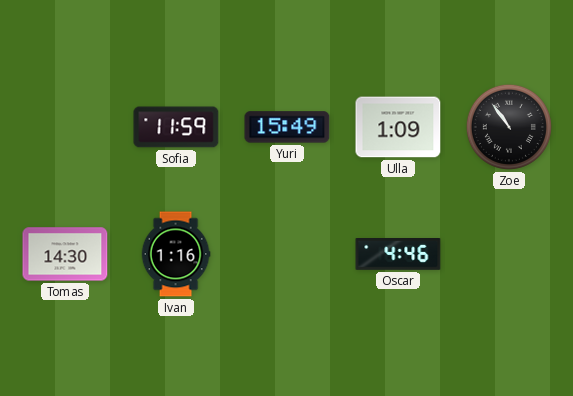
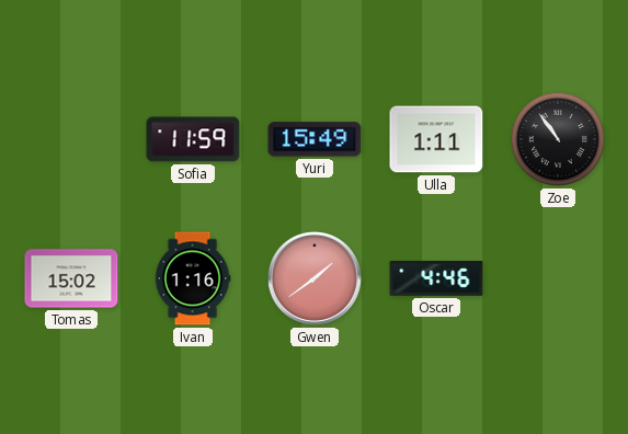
Ulla: 1:09 -> 1:11 (436, 139)
Tomas: 14:30 -> 15:02 (71, 278)
Gwen: none -> 1:39 (315, 278)
